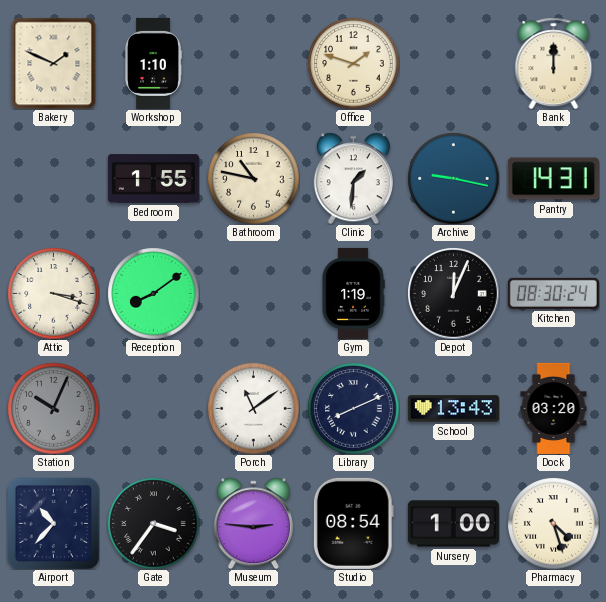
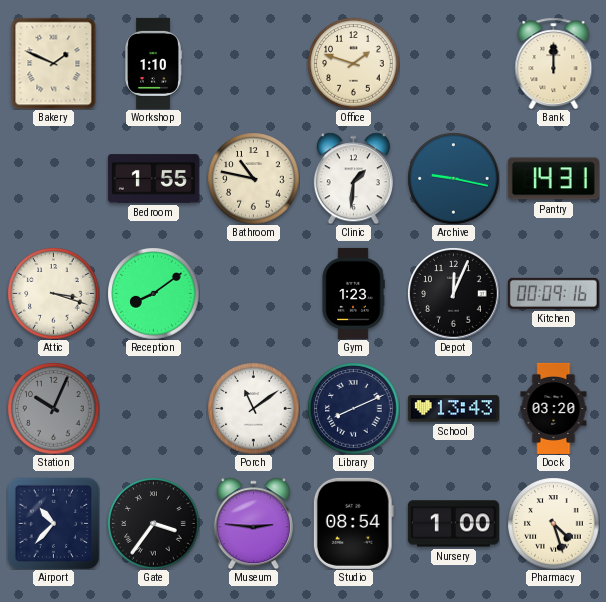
Gym: 1:19 -> 1:23 (353, 293)
Kitchen: 08:30 -> 00:09 (553, 293)
